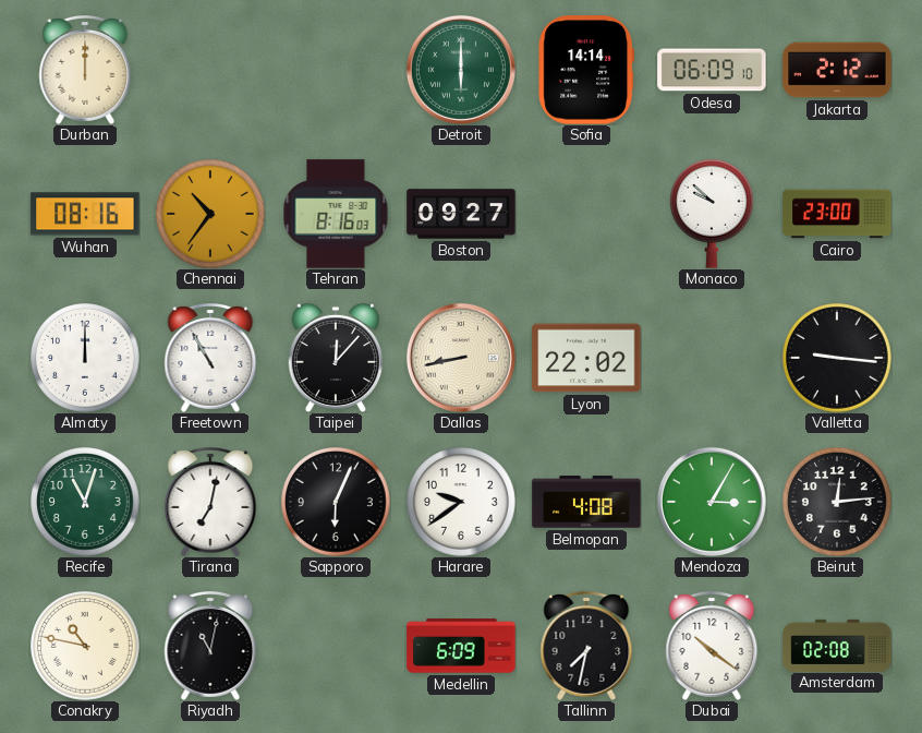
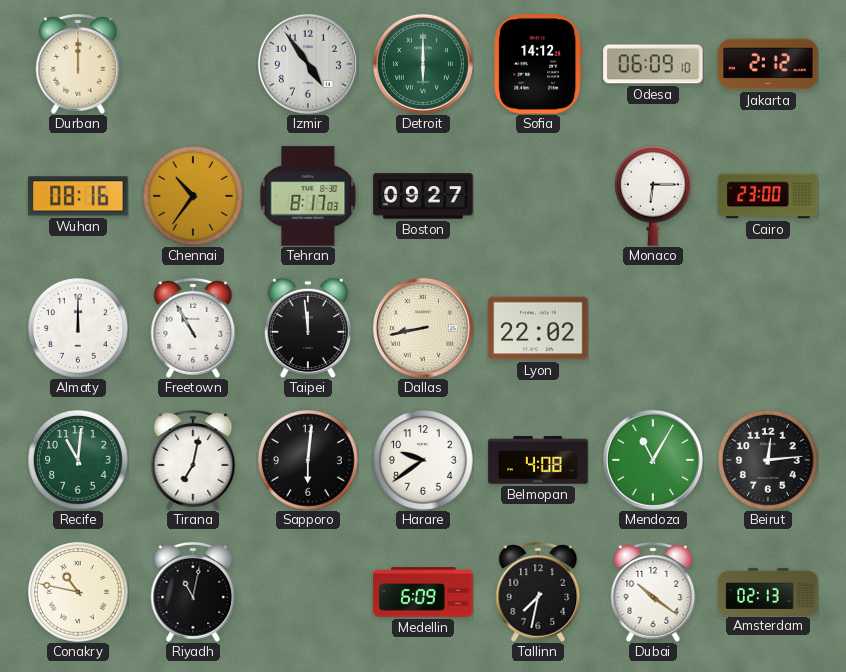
Izmir: none -> 4:54 (308, 64)
Sofia: 14:14 -> 14:12 (538, 64)
Tehran: 8:16 -> 8:17 (308, 196)
Monaco: 9:52 -> 6:15 (654, 196)
Taipei: 12:07 -> 11:59 (307, 328)
Valletta: 9:16 -> none (837, 358)
Recife: 11:03 -> 11:01 (78, 460)
Sapporo: 6:04 -> 6:01 (308, 460)
Mendoza: 3:05 -> 11:05 (653, 460)
Amsterdam: 02:08 -> 02:13 (768, 591)
